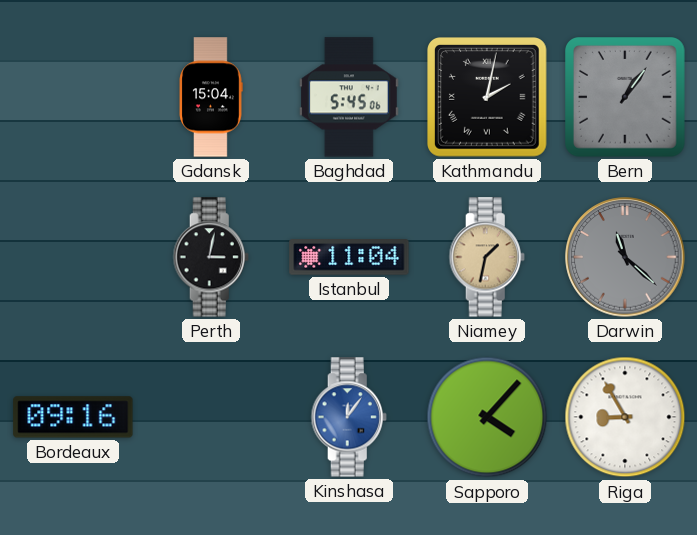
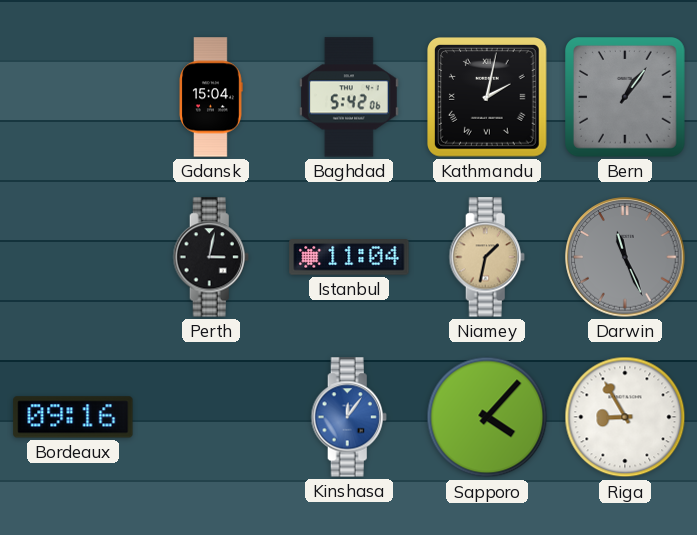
Baghdad: 5:45 -> 5:42 (349, 97)
Darwin: 11:22 -> 11:26 (625, 257)
